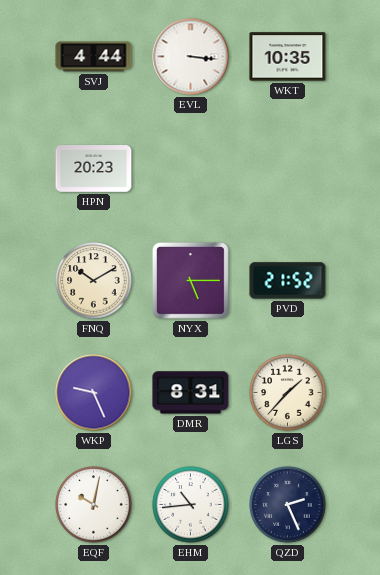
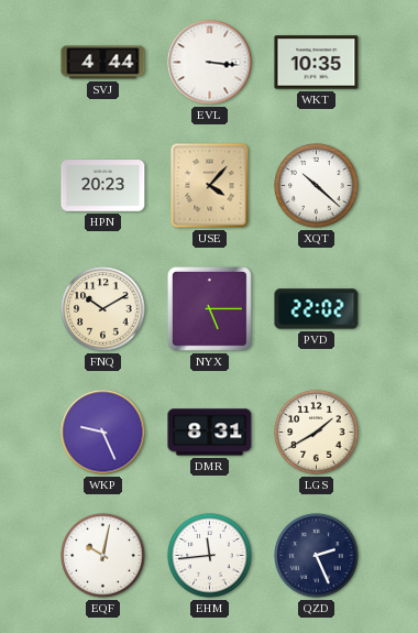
USE: none -> 4:07 (210, 186)
XQT: none -> 10:22 (317, 186)
PVD: 21:52 -> 22:02 (317, 309)
LGS: 1:37 -> 1:40 (317, 433)
EHM: 10:44 -> 11:44 (210, 556)
